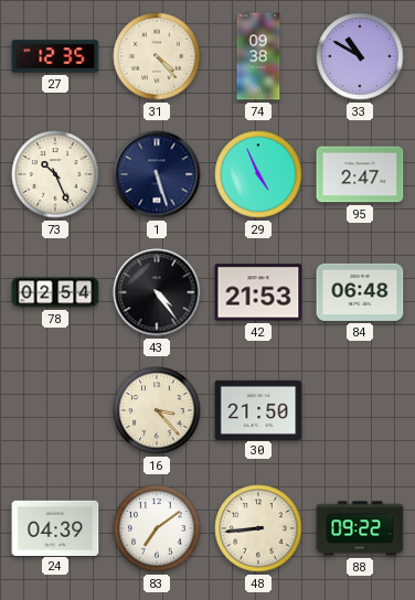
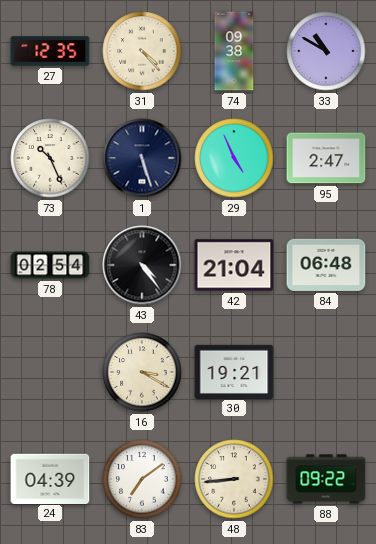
42: 21:53 -> 21:04 (234, 265)
16: 3:23 -> 3:20 (142, 372)
30: 21:50 -> 19:21 (234, 371)
